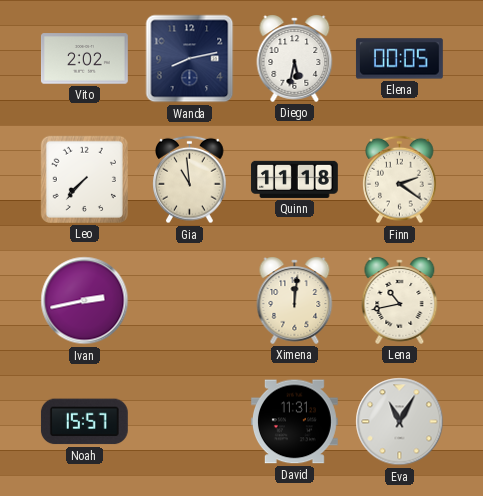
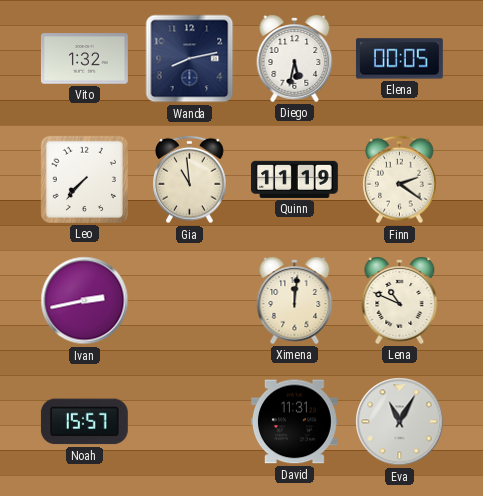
Vito: 2:02 -> 1:32 (85, 59)
Quinn: 11:18 -> 11:19 (294, 179)
Lena: 10:43 -> 10:49 (400, 300)
